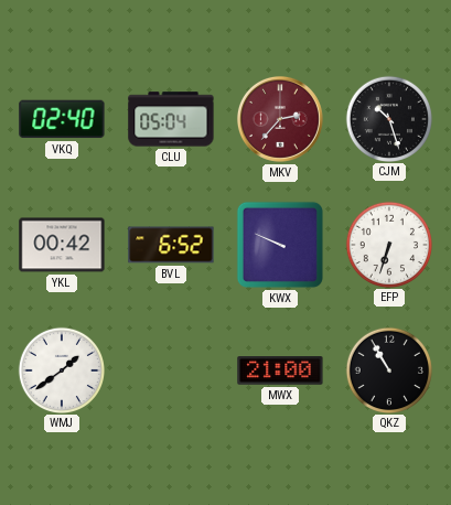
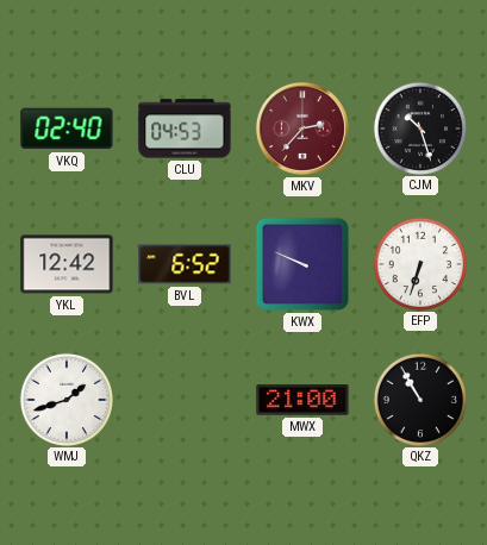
CLU: 05:04 -> 04:53 (185, 129)
YKL: 00:42 -> 12:42 (67, 264)
WMJ: 1:39 -> 1:42 (65, 399)
